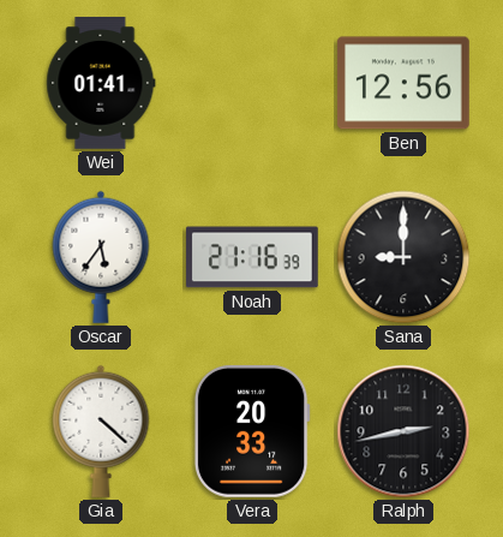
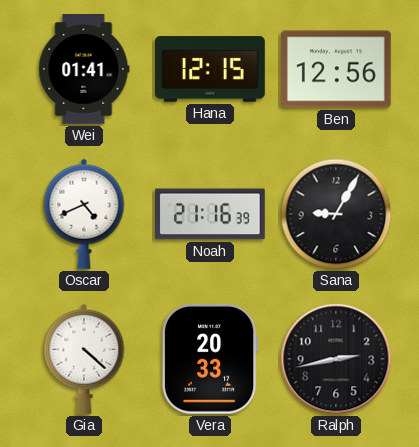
Hana: none -> 12:15 (211, 69)
Oscar: 5:36 -> 4:41 (84, 214)
Sana: 9:00 -> 9:05 (336, 214)
